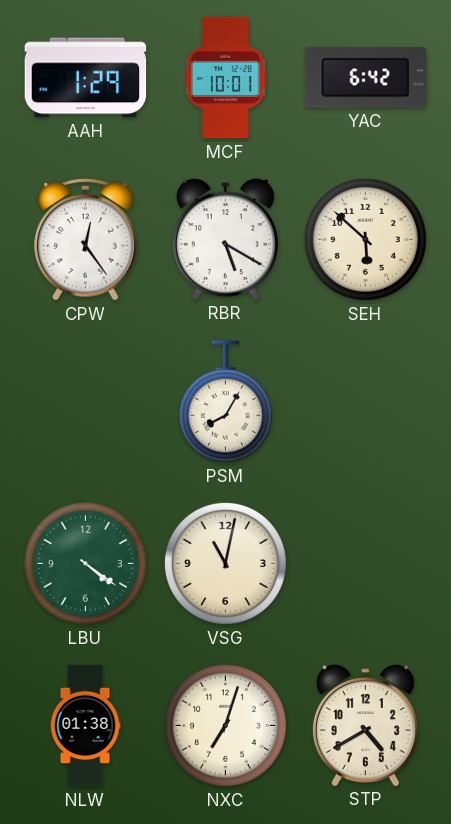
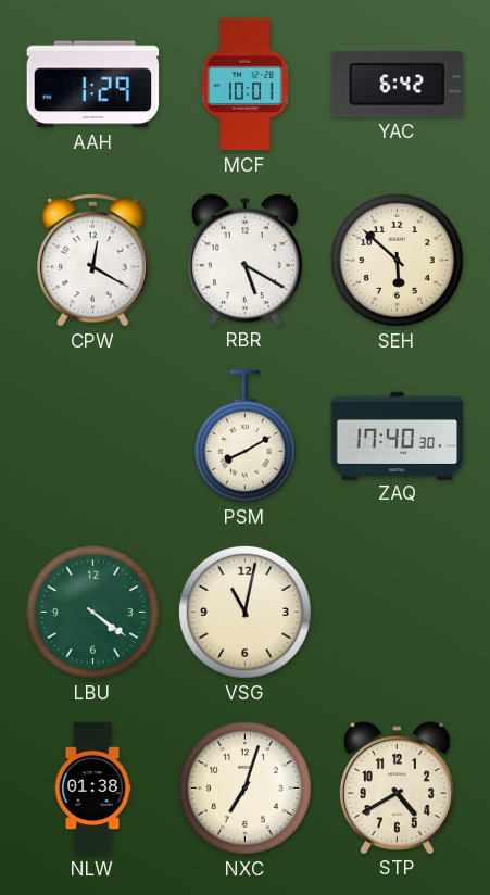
CPW: 12:24 -> 12:20 (93, 261)
PSM: 8:05 -> 8:10 (244, 437)
ZAQ: none -> 17:40 (398, 436)
